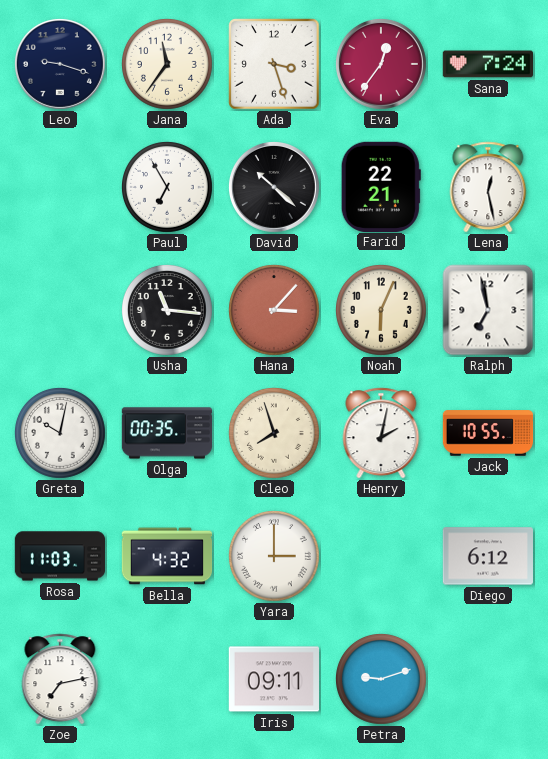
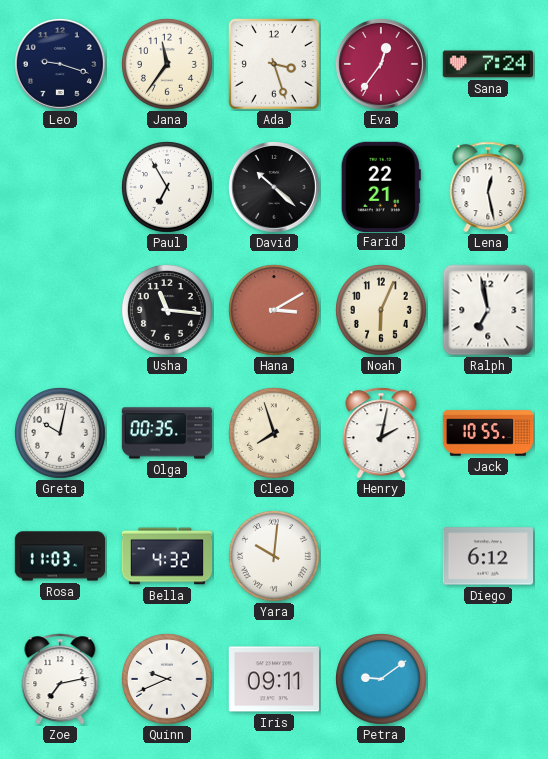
Hana: 3:07 -> 3:10 (275, 311)
Yara: 3:00 -> 10:01 (275, 557)
Quinn: none -> 9:41 (168, 680)
Petra: 9:12 -> 9:09 (382, 680)
